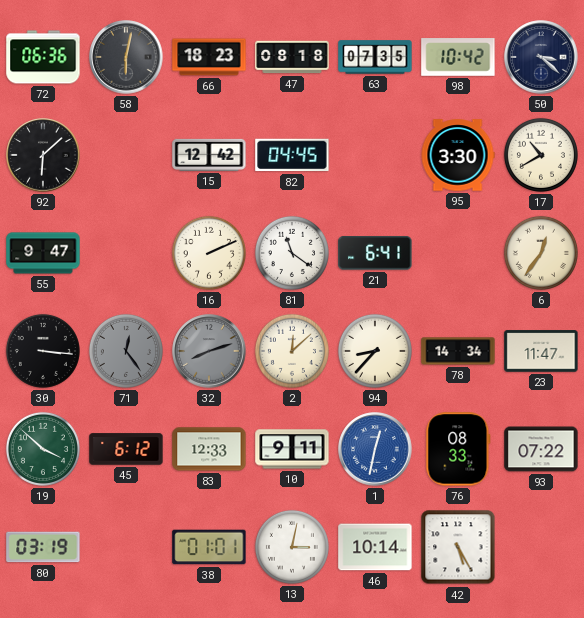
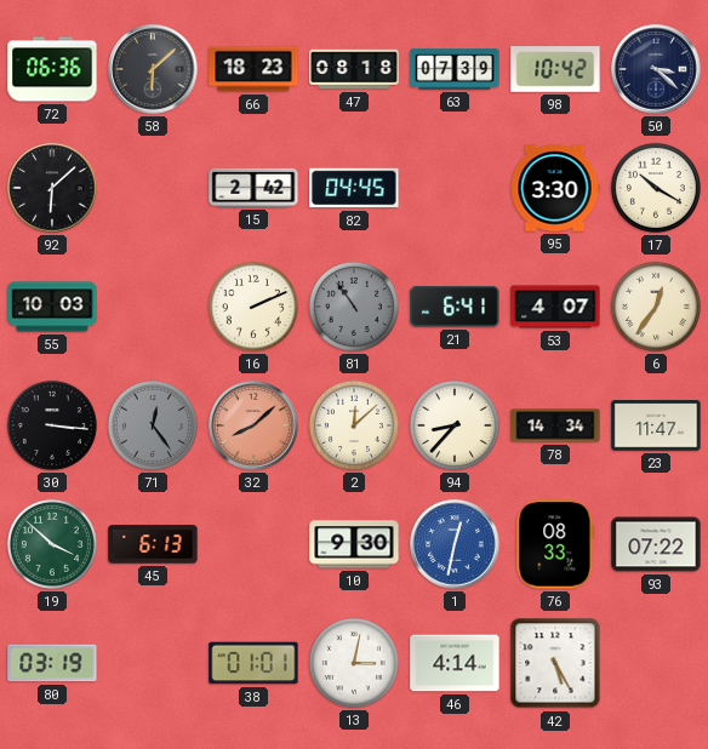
58: 6:02 -> 6:08 (153, 69)
63: 07:35 -> 07:39 (455, 69)
15: 12:42 -> 2:42 (253, 188)
17: 10:40 -> 10:20 (656, 188)
55: 9:47 -> 10:03 (52, 307)
81: 11:21 -> 10:54 (354, 307)
81 dial: white -> grey (354, 307)
53: none -> 4:07 (555, 307)
32: 8:12 -> 8:08 (253, 425)
32 dial: grey -> salmon (253, 425)
45: 6:12 -> 6:13 (153, 544)
83: 12:33 -> none (209, 449)
10: 9:11 -> 9:30 (354, 544)
46: 10:14 -> 4:14 (455, 663)
